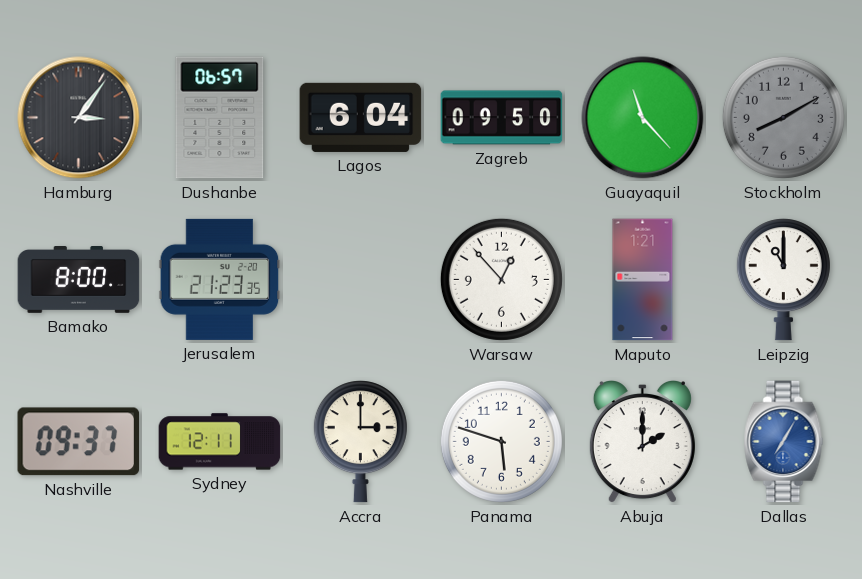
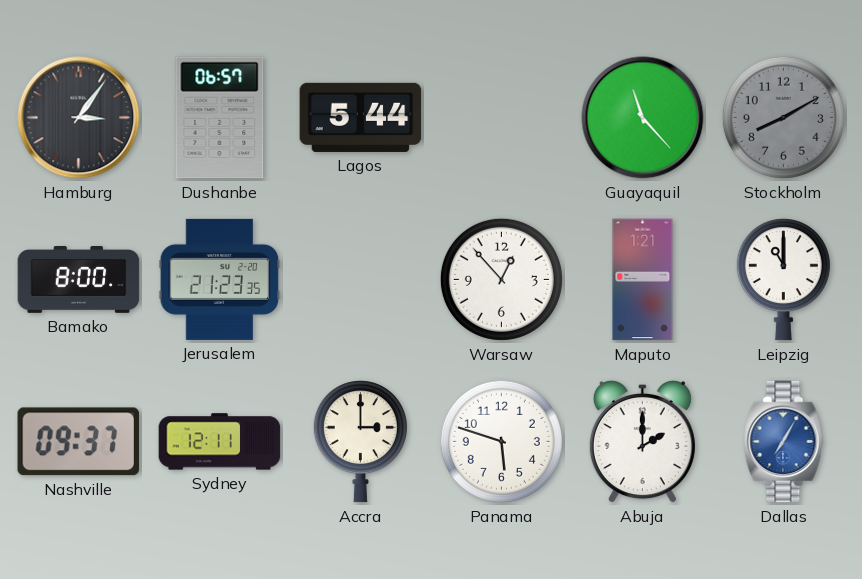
Lagos: 6:04 -> 5:44 (361, 117)
Zagreb: 09:50 -> none (502, 118)
